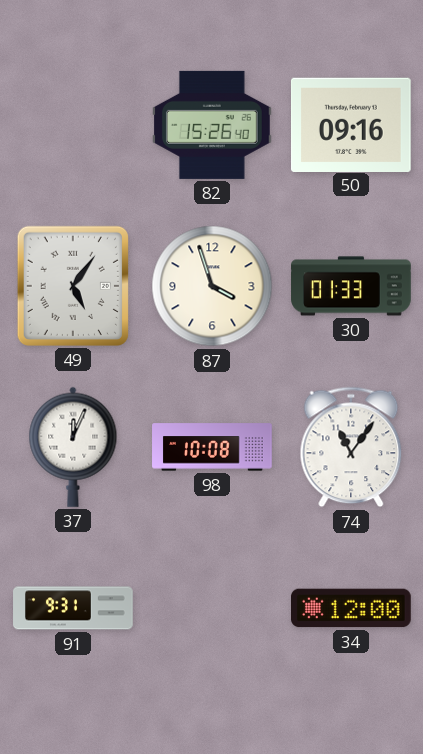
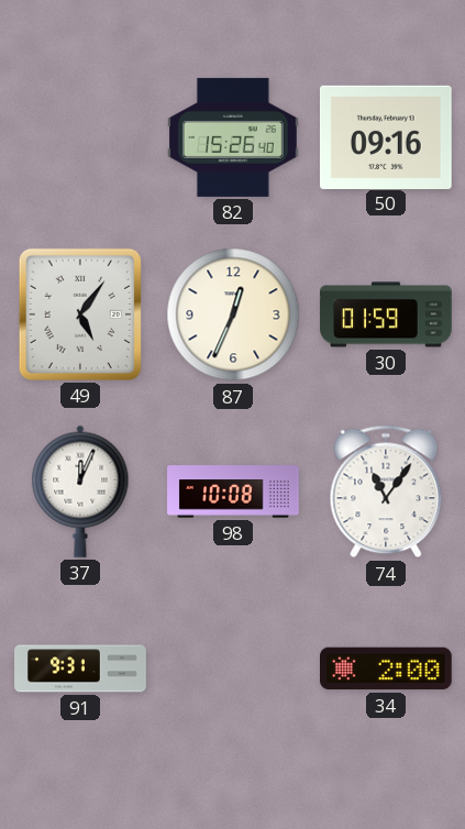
87: 3:57 -> 12:34 (233, 314)
30: 01:33 -> 01:59 (386, 314)
34: 12:00 -> 2:00 (387, 668)
